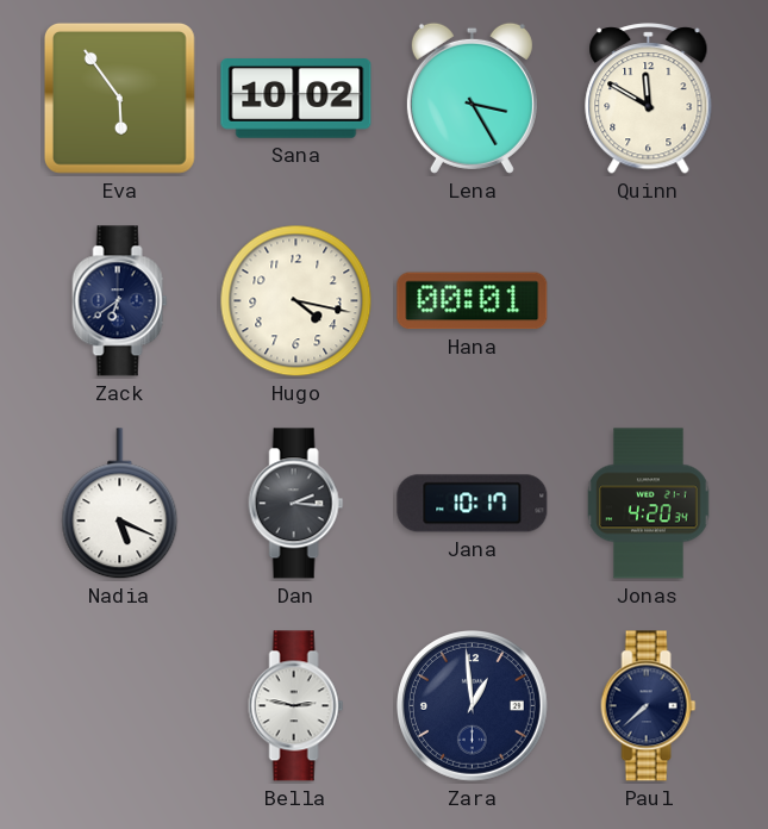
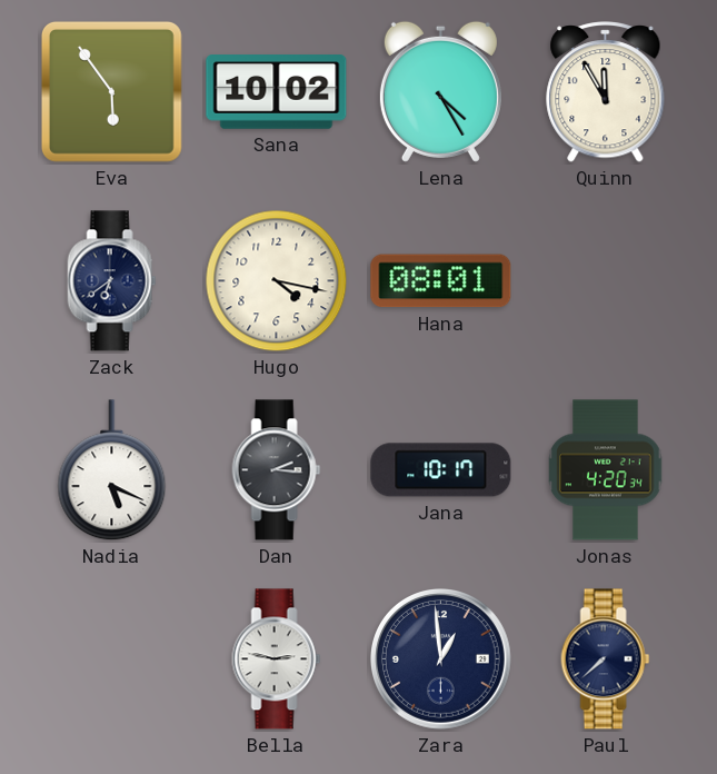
Lena: 3:25 -> 4:25 (440, 91)
Quinn: 11:50 -> 11:55 (606, 92)
Hana: 00:01 -> 08:01 (441, 281)
